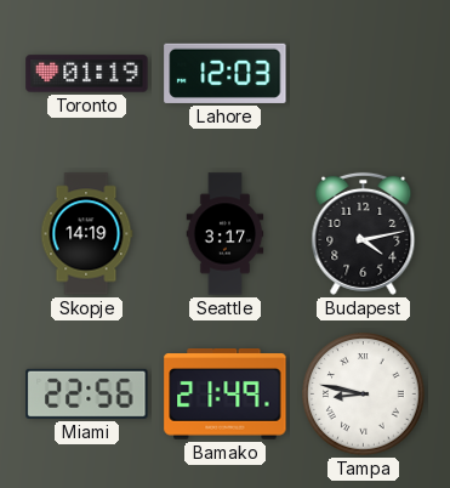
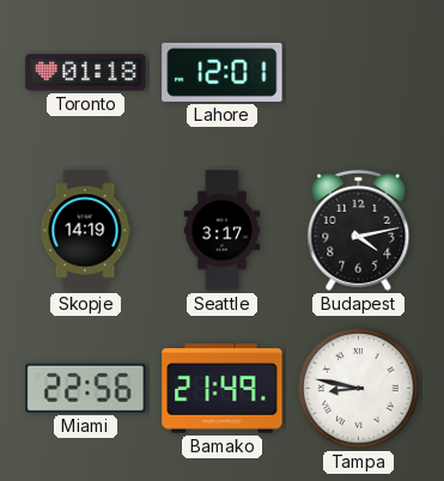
Toronto: 01:19 -> 01:18 (86, 73)
Lahore: 12:03 -> 12:01 (223, 72)
